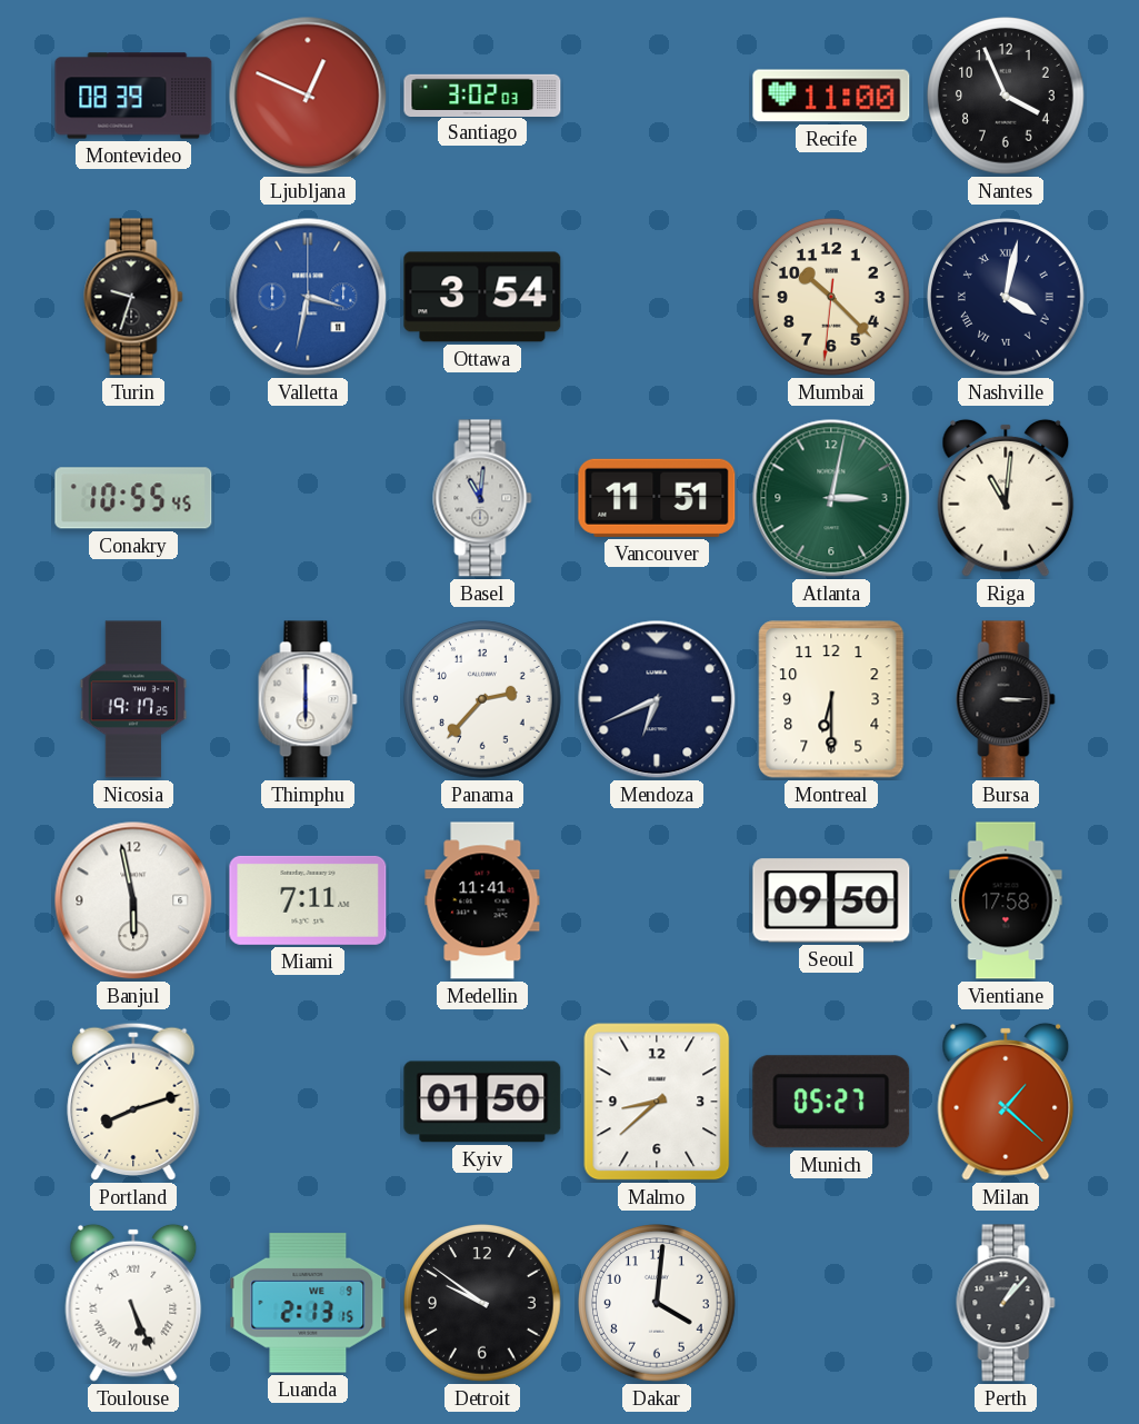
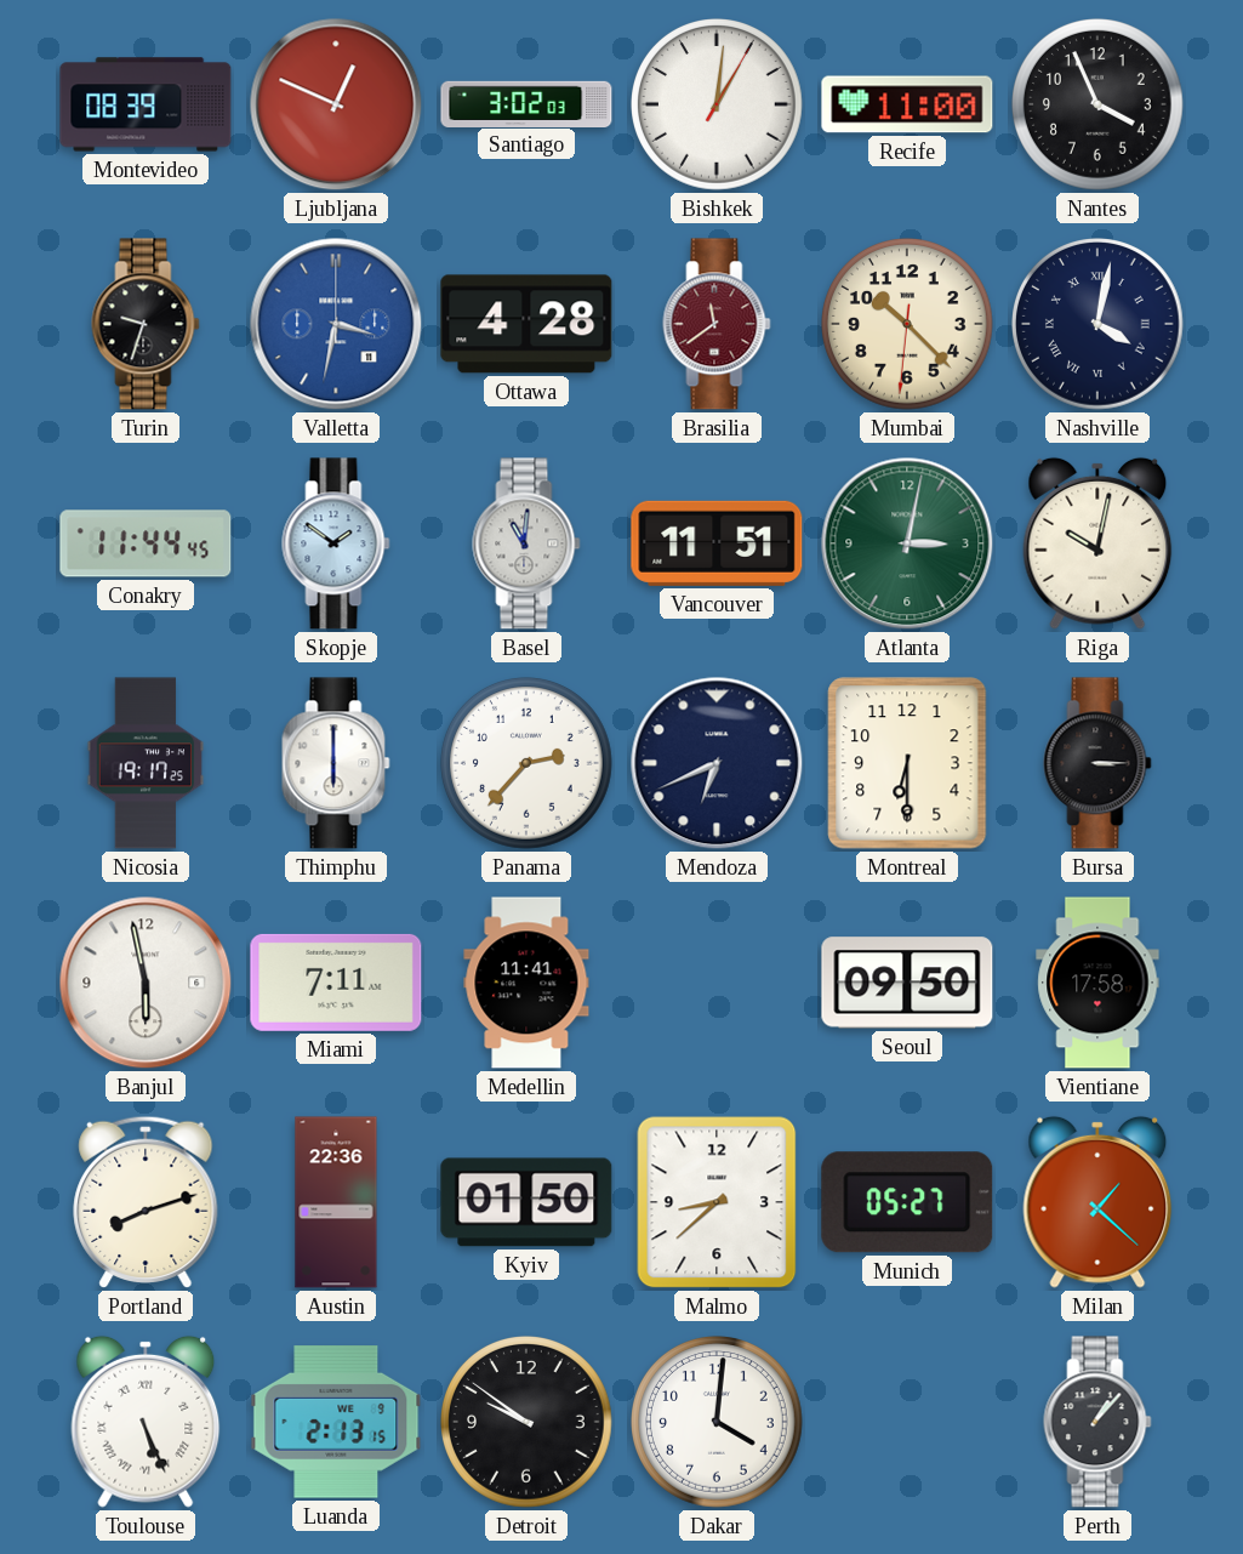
Bishkek: none -> 1:01 (718, 106)
Ottawa: 3:54 -> 4:28 (526, 324)
Brasilia: none -> 11:39 (717, 324)
Conakry: 10:55 -> 11:44 (146, 543)
Skopje: none -> 1:51 (336, 543)
Riga: 11:01 -> 10:02 (1097, 543)
Austin: none -> 22:36 (336, 1202)
